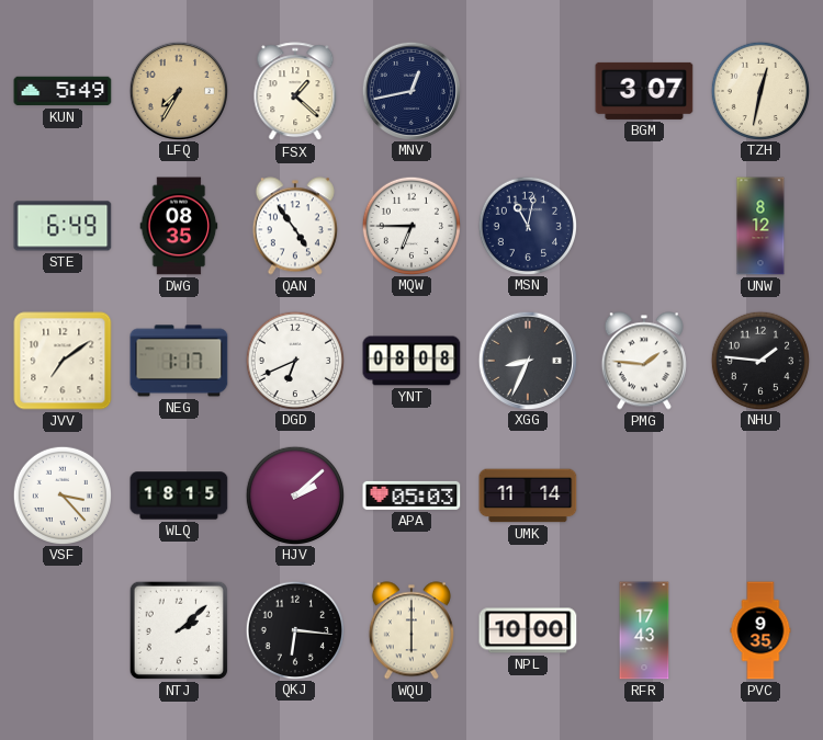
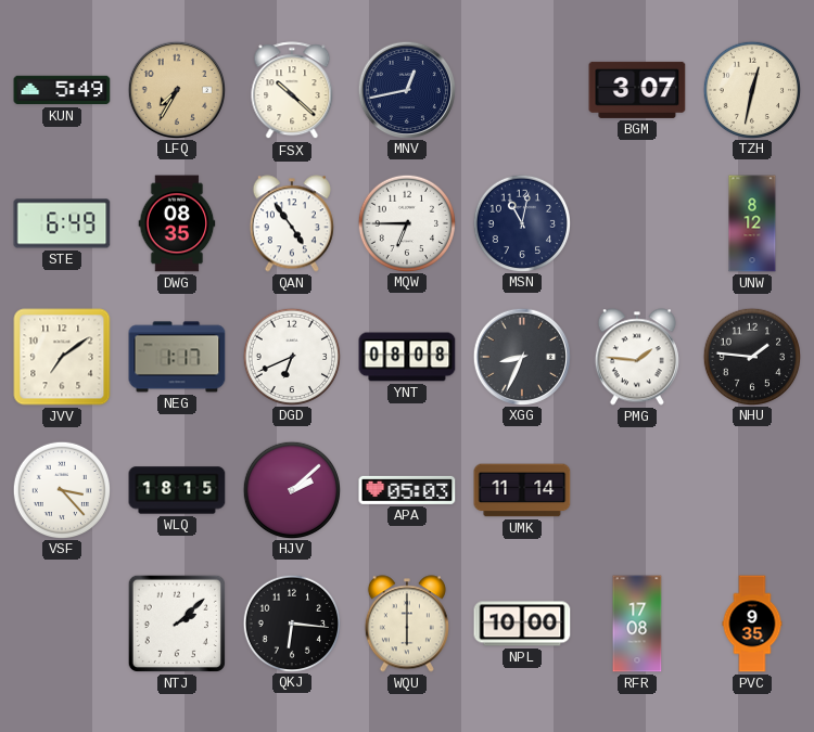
FSX: 1:22 -> 10:22 (292, 91)
RFR: 17:43 -> 17:08 (637, 624)
